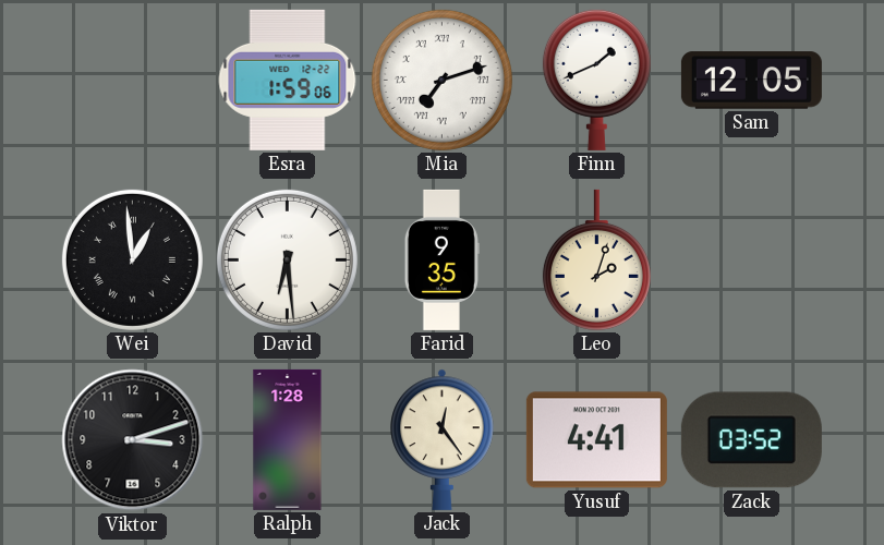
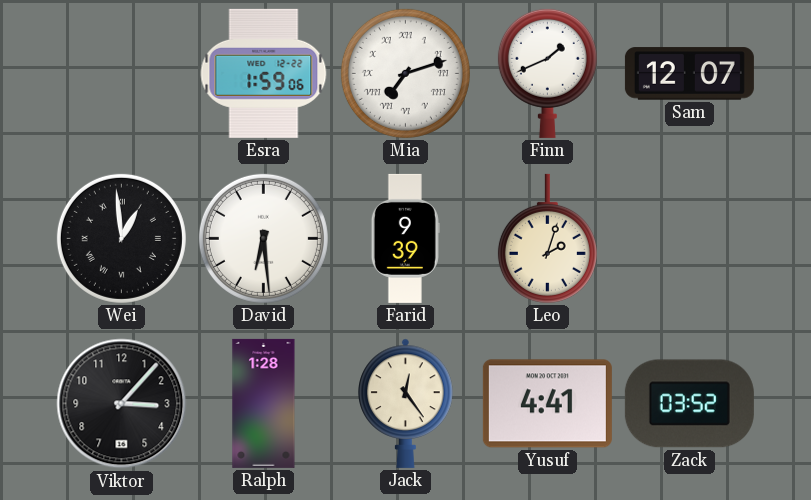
Sam: 12:05 -> 12:07 (689, 74)
Farid: 9:35 -> 9:39 (405, 238)
Viktor: 3:12 -> 3:07 (122, 404)
